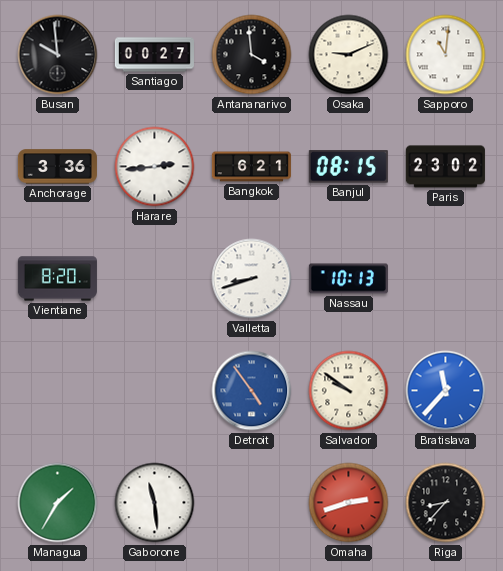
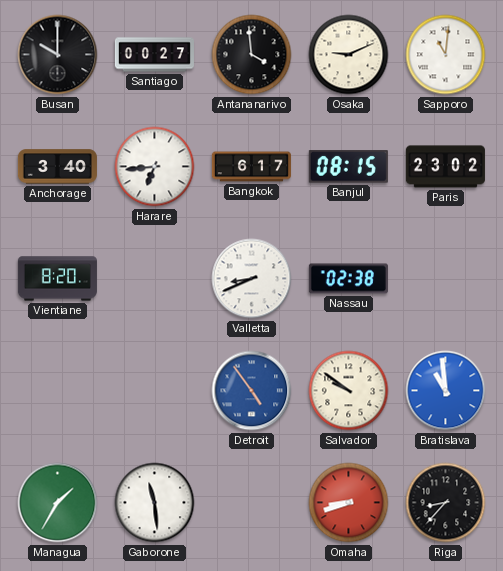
Busan: 9:59 -> 10:00 (58, 55)
Anchorage: 3:36 -> 3:40 (57, 167)
Harare: 2:44 -> 6:44 (155, 167)
Bangkok: 6:21 -> 6:17 (251, 167)
Valletta: 8:42 -> 8:41 (252, 279)
Nassau: 10:13 -> 02:38 (348, 279)
Bratislava: 11:37 -> 10:59 (446, 391)
Omaha: 2:42 -> 8:42 (349, 503)
